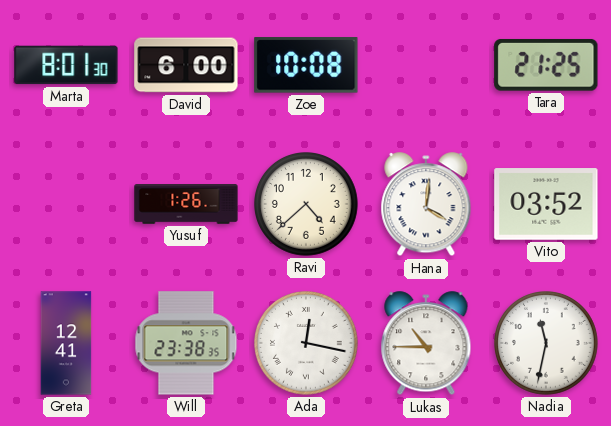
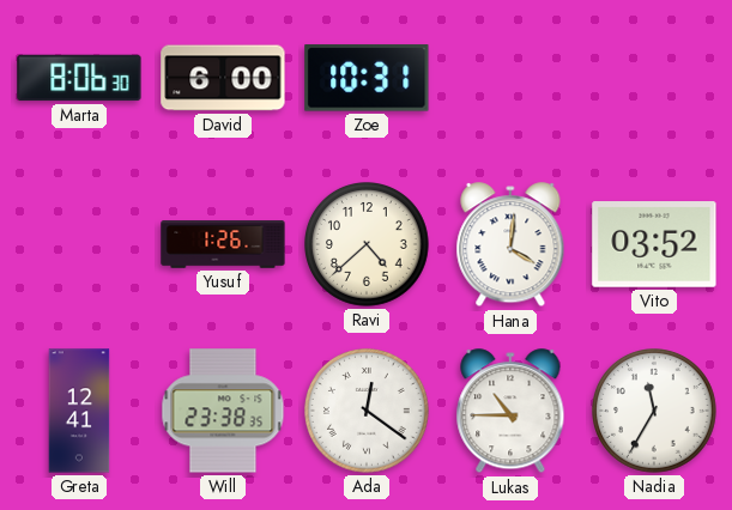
Marta: 8:01 -> 8:06 (79, 78)
Zoe: 10:08 -> 10:31 (367, 78)
Tara: 21:25 -> none (546, 65)
Ada: 12:17 -> 12:21 (368, 412)
Nadia: 11:32 -> 11:35 (655, 412)
